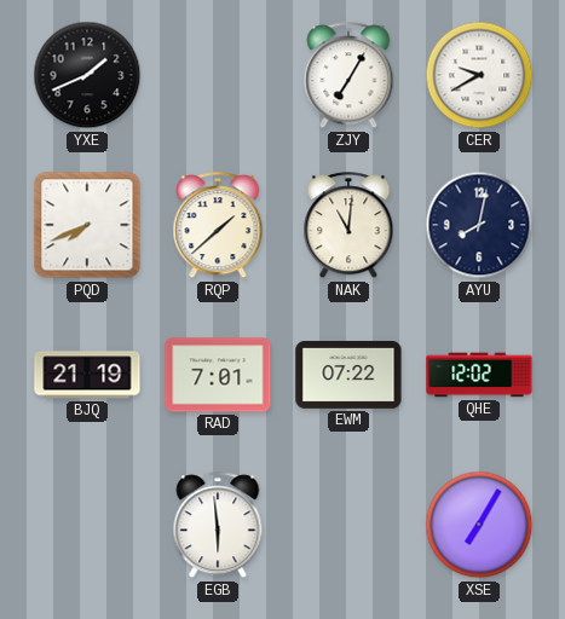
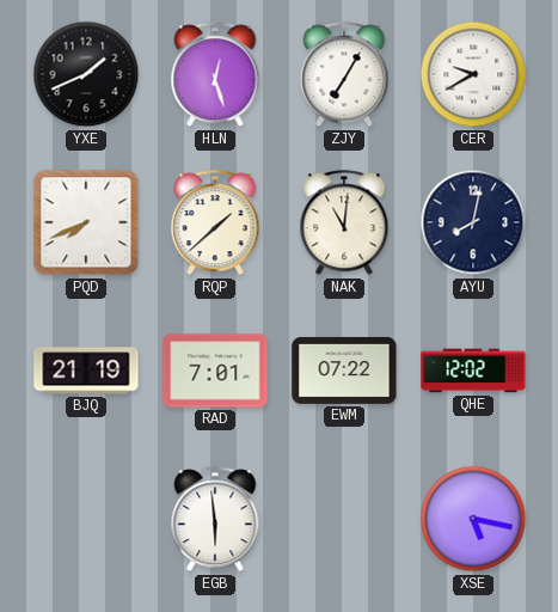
HLN: none -> 12:27 (215, 75)
XSE: 7:05 -> 5:17 (473, 519)
